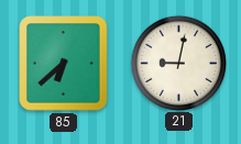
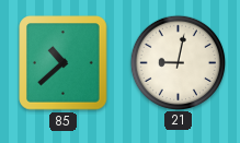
85: 6:38 -> 10:38 (64, 63)
